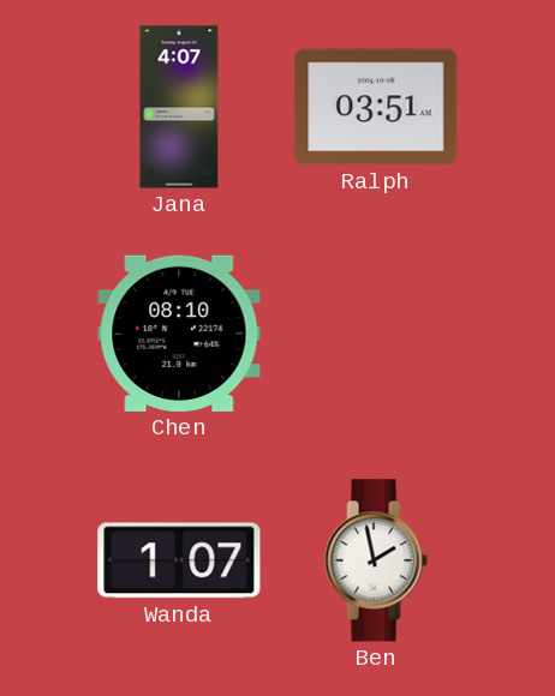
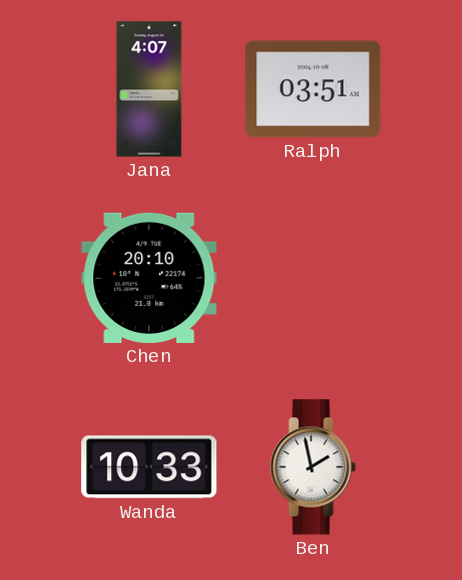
Chen: 08:10 -> 20:10 (149, 278)
Wanda: 1:07 -> 10:33 (149, 467)
